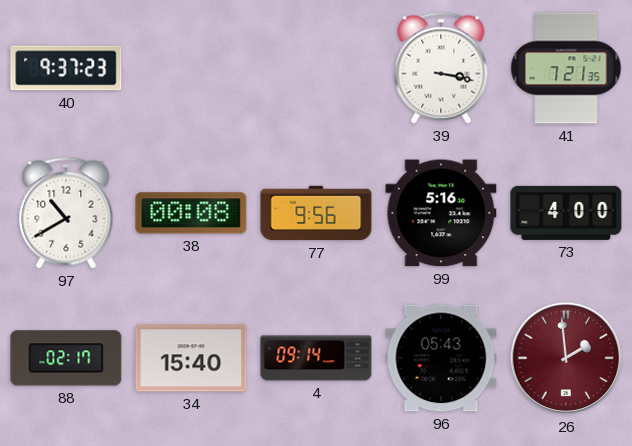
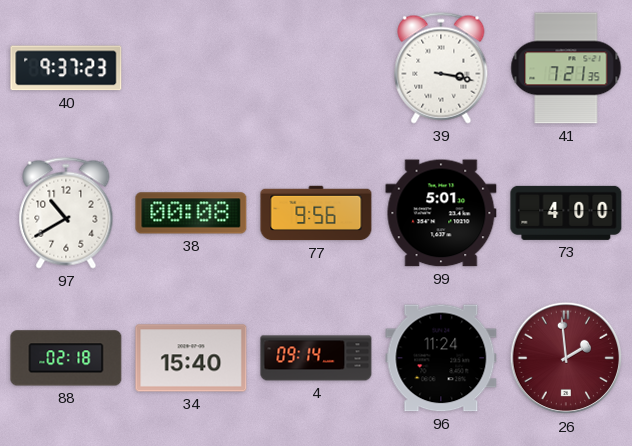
99: 5:16 -> 5:01 (441, 213)
88: 02:17 -> 02:18 (66, 358)
96: 05:43 -> 11:24 (441, 358)
